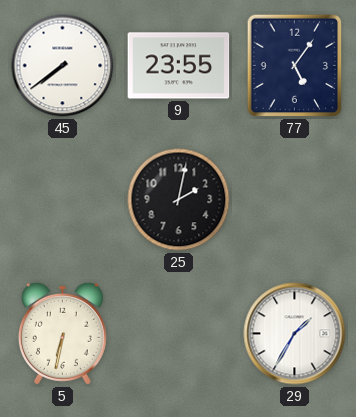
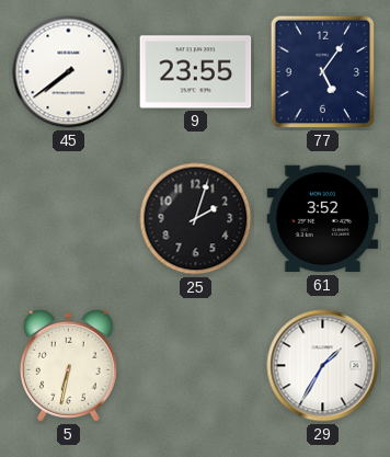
25: 2:02 -> 2:03 (196, 219)
61: none -> 3:52 (323, 219)
